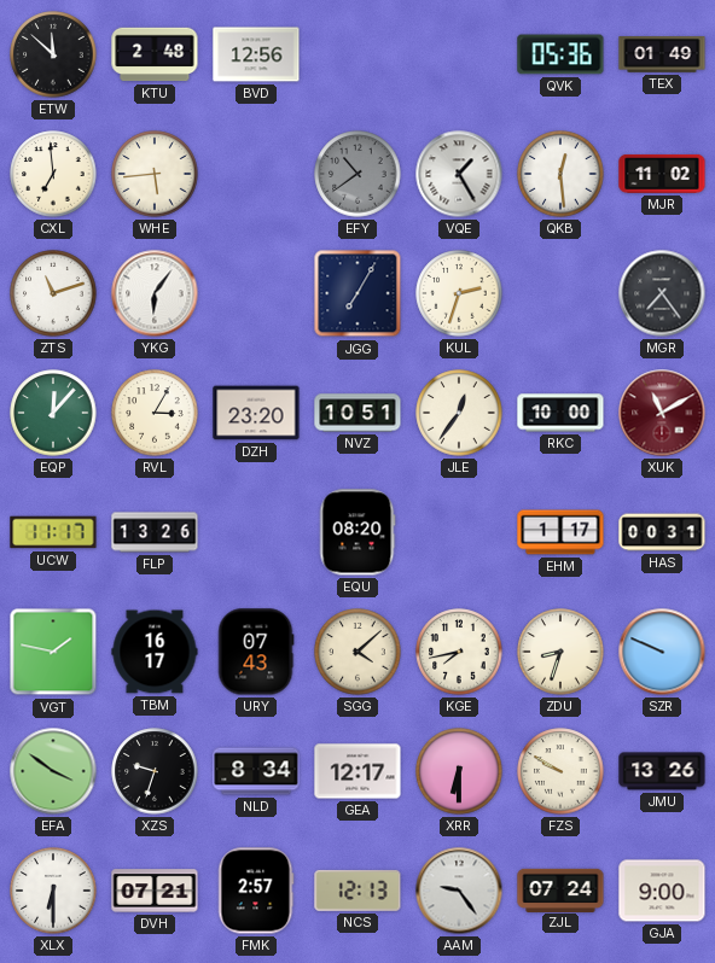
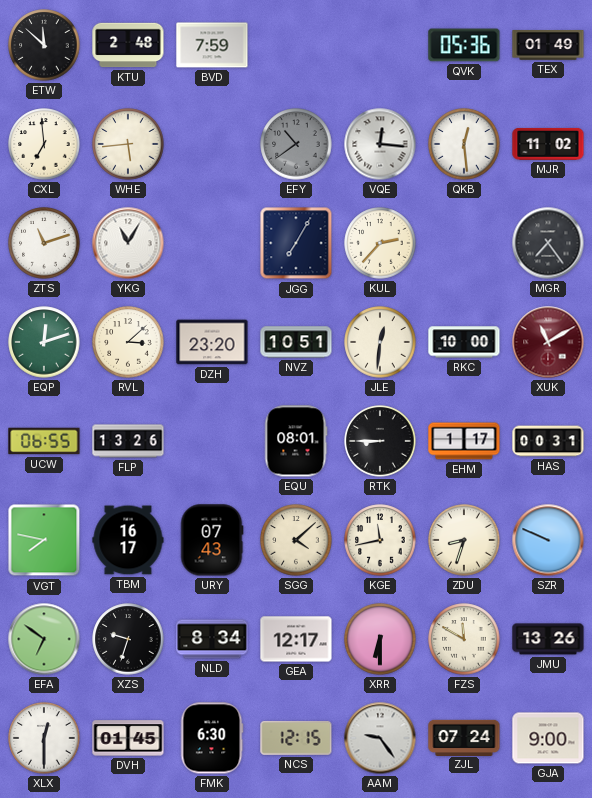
BVD: 12:56 -> 7:59 (212, 45)
VQE: 1:25 -> 12:16 (380, 144)
YKG: 6:06 -> 11:05 (128, 243)
KUL: 2:33 -> 2:37 (380, 243)
EQP: 12:07 -> 12:12 (44, 342)
RVL: 3:05 -> 3:08 (128, 342)
JLE: 12:36 -> 12:31 (380, 342)
UCW: 11:17 -> 06:55 (44, 441)
EQU: 08:20 -> 08:01 (296, 441)
RTK: none -> 8:45 (380, 441)
VGT: 1:47 -> 7:47 (44, 540)
KGE: 7:43 -> 11:43 (380, 540)
EFA: 3:51 -> 6:51 (44, 639)
FZS: 9:50 -> 11:50 (464, 639)
XLX: 6:30 -> 12:30 (44, 738)
DVH: 07:21 -> 01:45 (128, 738)
FMK: 2:57 -> 6:30 (212, 738)
NCS: 12:13 -> 12:15 (296, 738)
